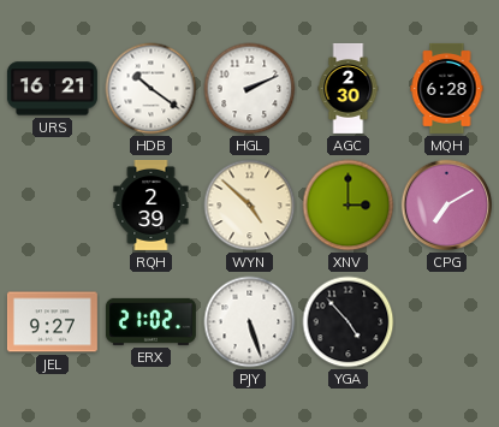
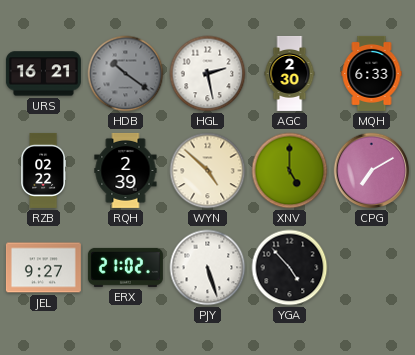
HDB dial: white -> grey (126, 74)
HGL: 2:11 -> 2:28 (208, 74)
MQH: 6:28 -> 6:33 (372, 73)
RZB: none -> 02:22 (43, 170)
XNV: 3:00 -> 5:00 (290, 171)
